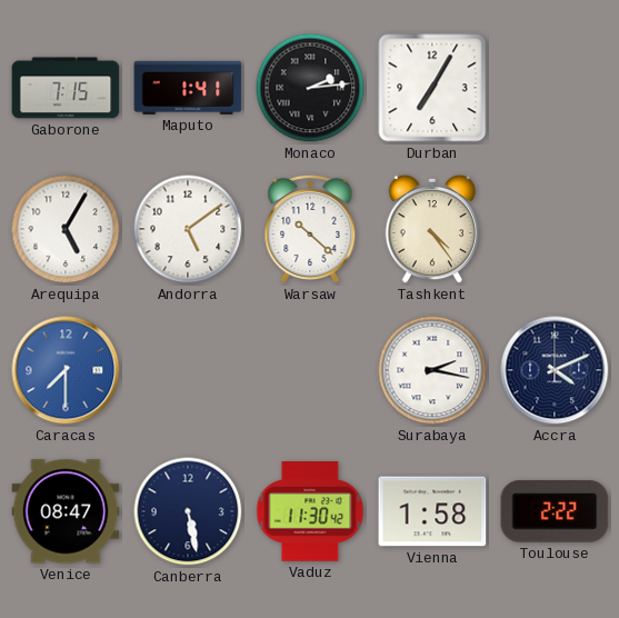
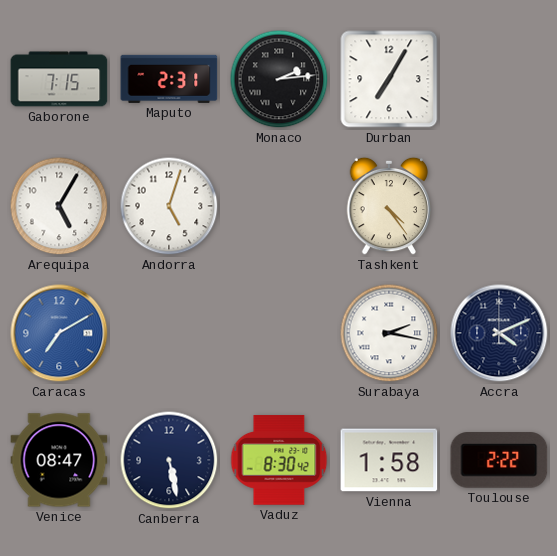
Maputo: 1:41 -> 2:31 (169, 79)
Andorra: 5:09 -> 5:03 (169, 206)
Warsaw: 10:22 -> none (310, 229)
Caracas: 7:30 -> 7:10 (59, 333)
Vaduz: 11:30 -> 8:30 (279, 460)
